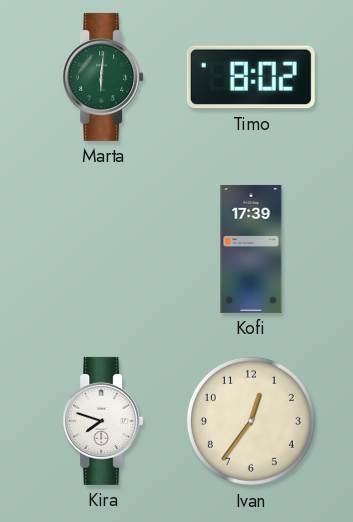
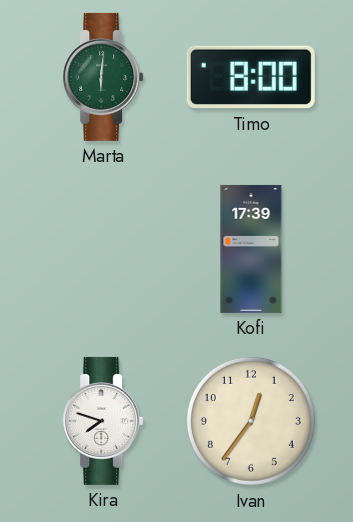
Timo: 8:02 -> 8:00 (251, 77)
